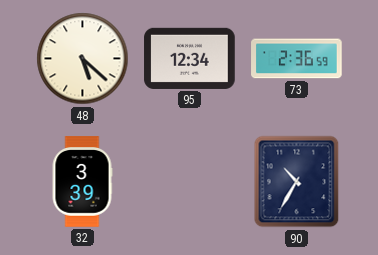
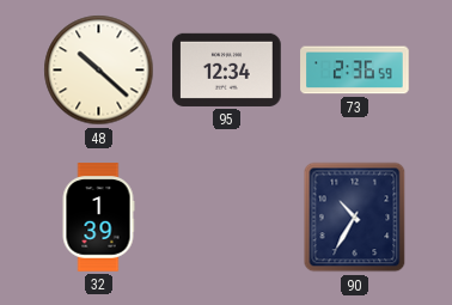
48: 5:22 -> 10:22 (99, 71)
32: 3:39 -> 1:39 (98, 218)
